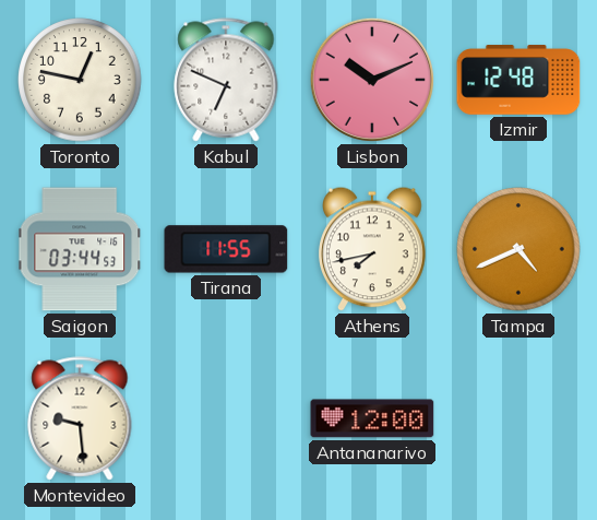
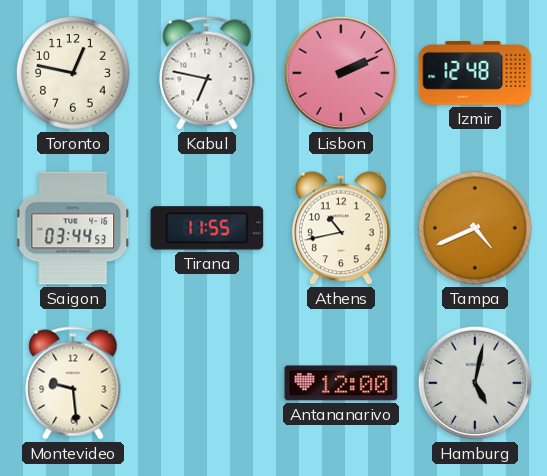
Kabul: 6:49 -> 6:47 (207, 73)
Lisbon: 10:11 -> 2:11 (341, 73)
Athens: 7:43 -> 10:43 (341, 228)
Hamburg: none -> 5:02 (475, 383)
